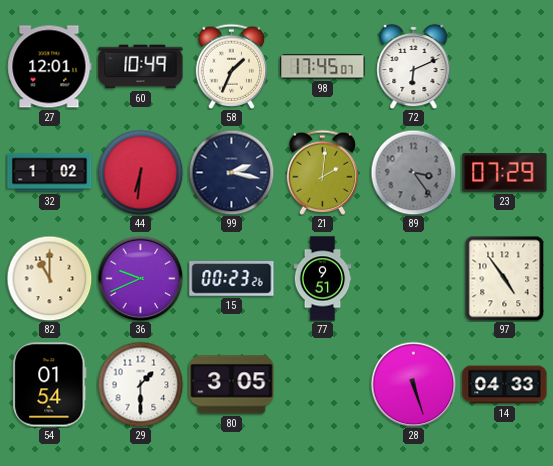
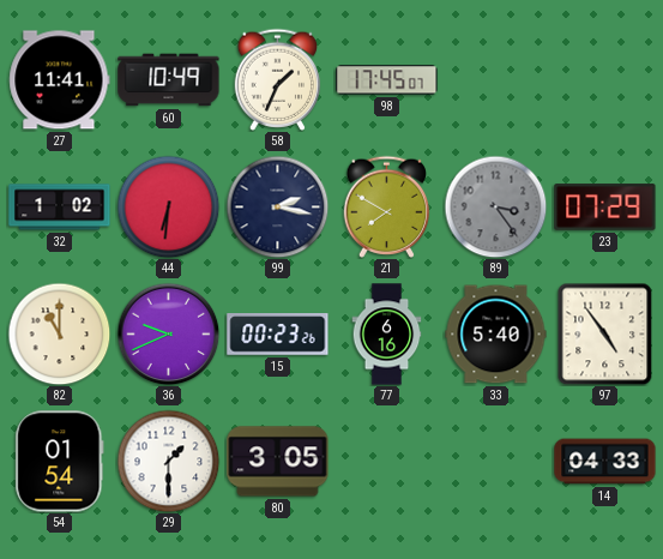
27: 12:01 -> 11:41 (60, 80)
72: 6:11 -> none (414, 66)
21: 2:01 -> 7:50 (387, 206)
77: 9:51 -> 6:16 (387, 335)
33: none -> 5:40 (496, 335)
28: 5:27 -> none (413, 384)
